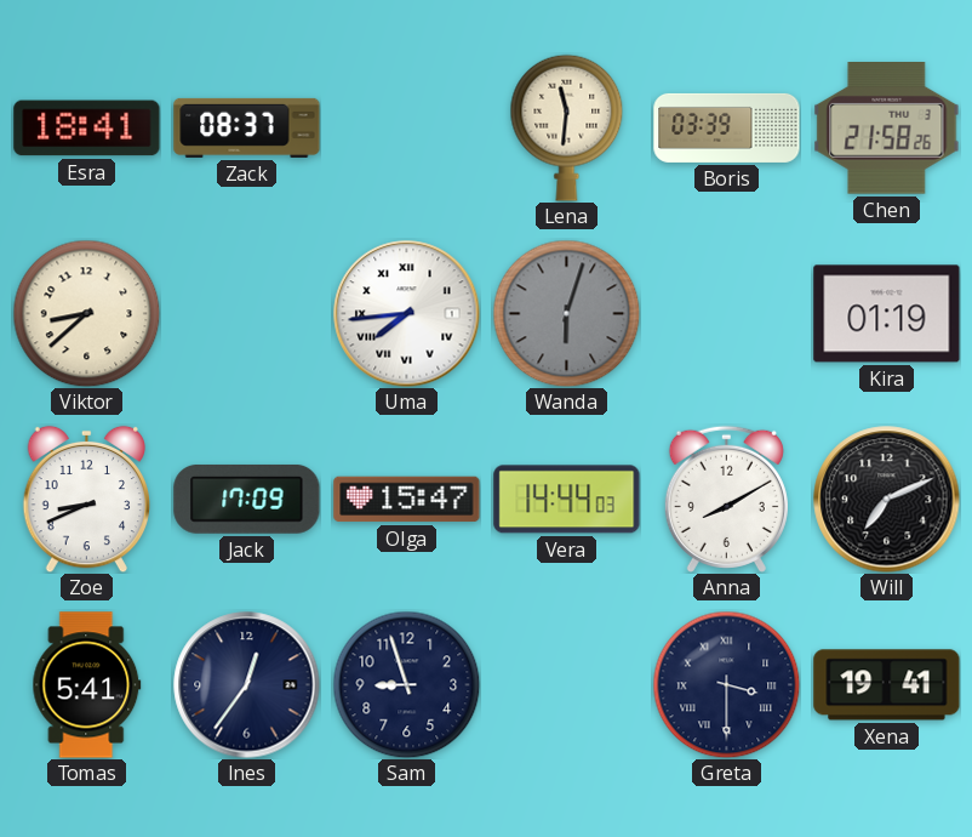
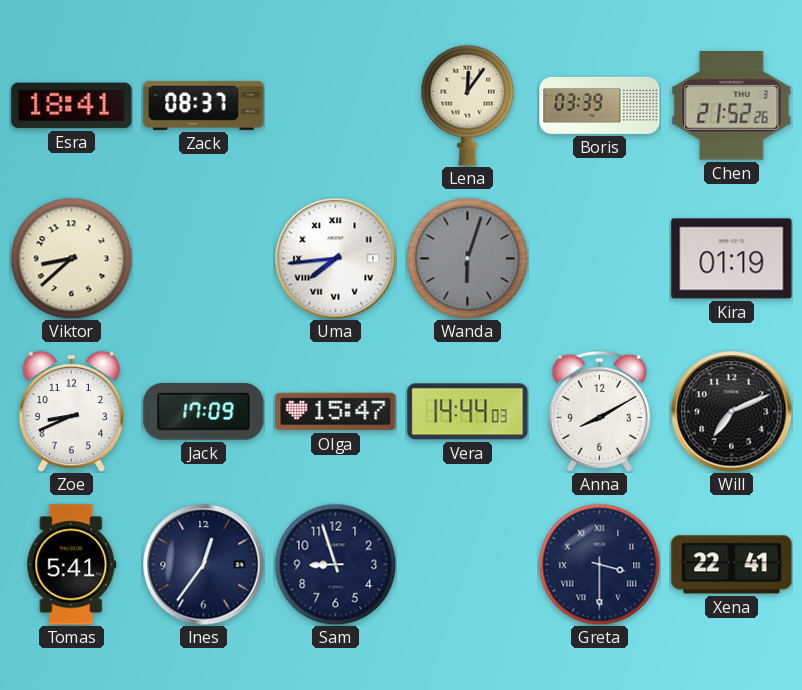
Lena: 11:31 -> 12:06 (468, 105)
Chen: 21:58 -> 21:52 (732, 106)
Xena: 19:41 -> 22:41 (732, 565)
